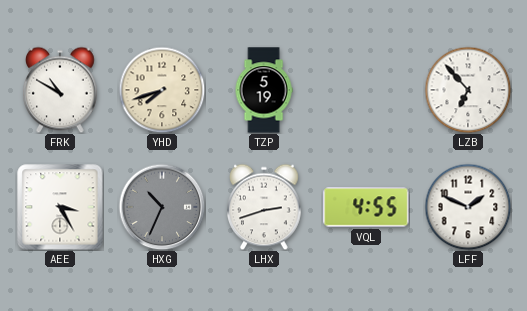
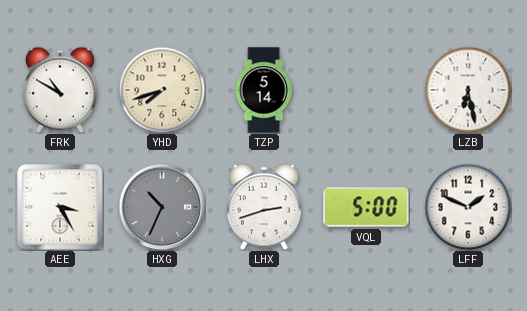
TZP: 5:19 -> 5:14 (264, 90)
LZB: 6:53 -> 6:28 (468, 90)
VQL: 4:55 -> 5:00 (366, 207)
